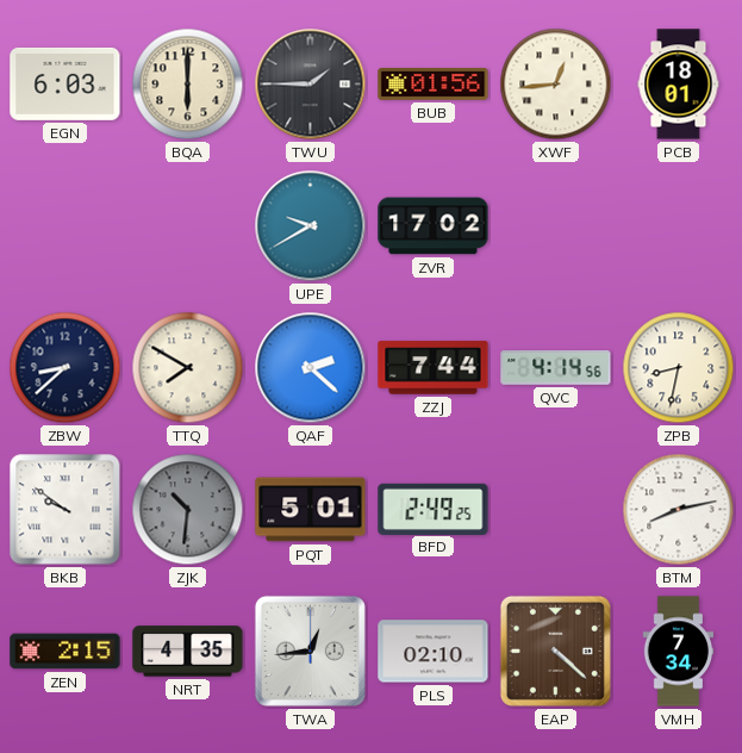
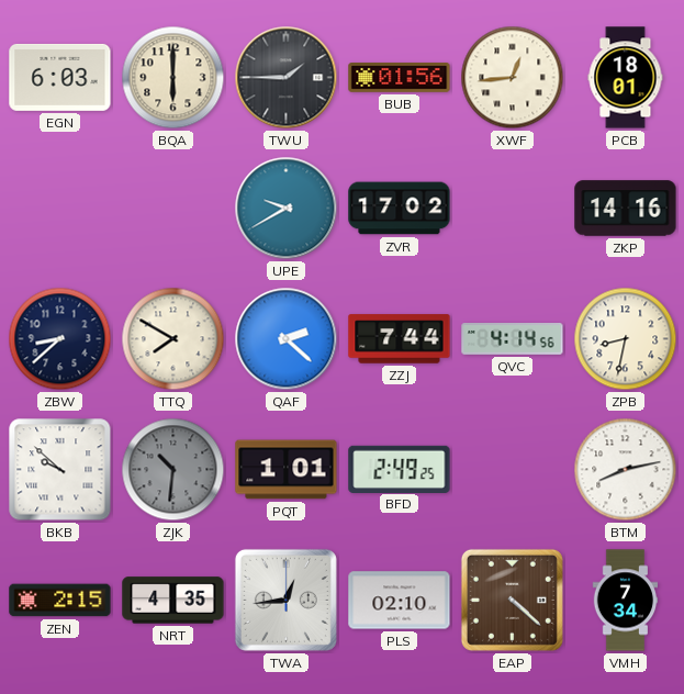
ZKP: none -> 14:16 (626, 209)
BKB: 9:51 -> 9:52 (60, 470)
PQT: 5:01 -> 1:01 (287, 470)
